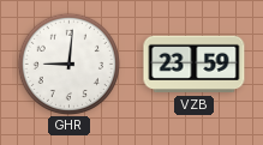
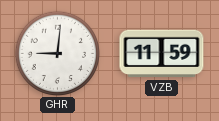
VZB: 23:59 -> 11:59 (162, 54)
